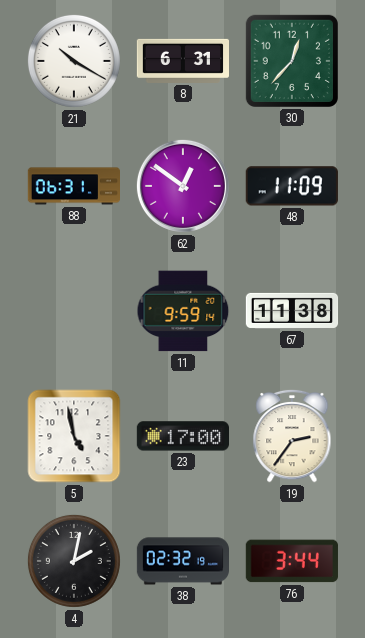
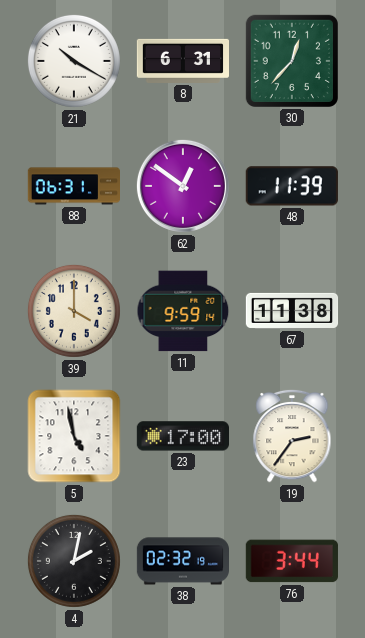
48: 11:09 -> 11:39 (292, 186)
39: none -> 4:00 (74, 311)
